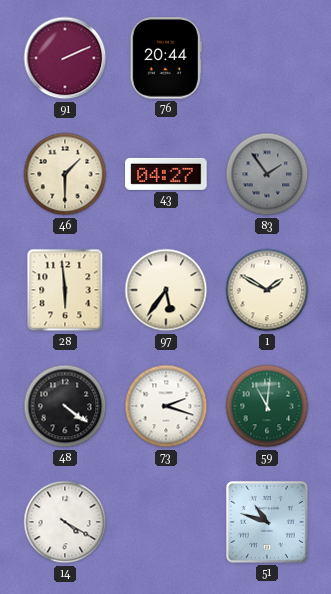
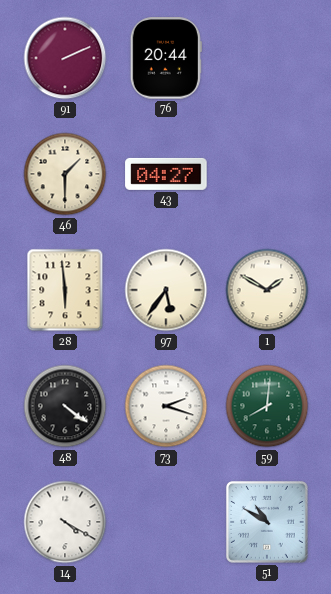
83: 1:54 -> none (267, 174)
59: 11:01 -> 8:01 (267, 406)
51: 10:48 -> 10:50 (267, 522)
